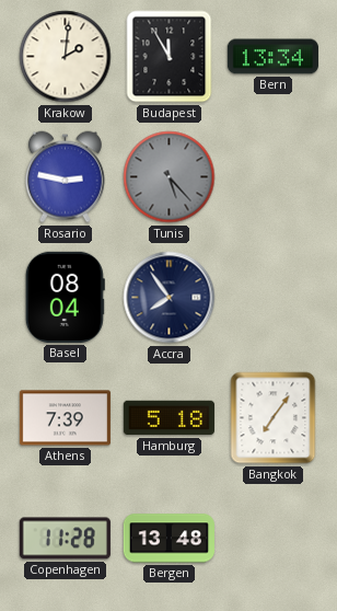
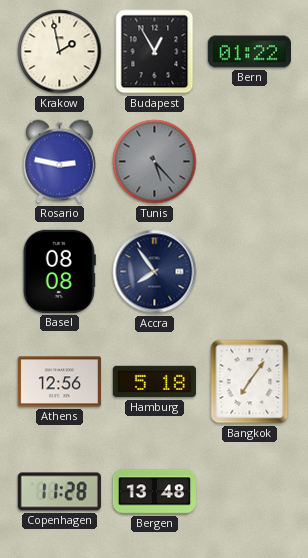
Krakow: 2:01 -> 1:58 (60, 52)
Budapest: 11:55 -> 12:55 (155, 52)
Bern: 13:34 -> 01:22 (249, 52)
Basel: 08:04 -> 08:08 (59, 271)
Athens: 7:39 -> 12:56 (59, 382)
